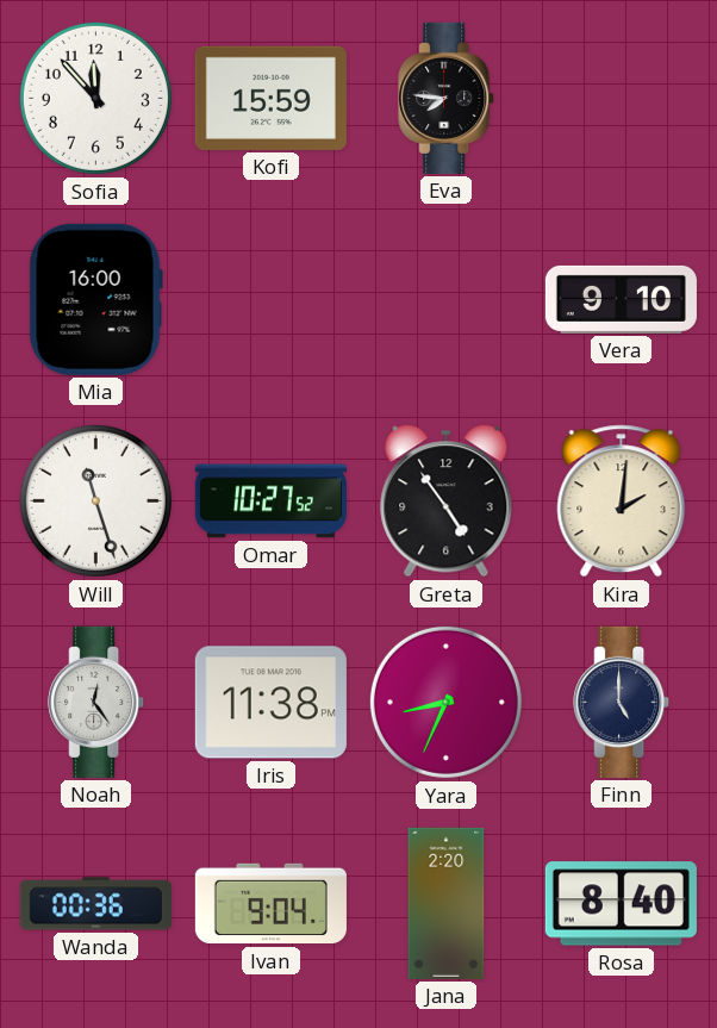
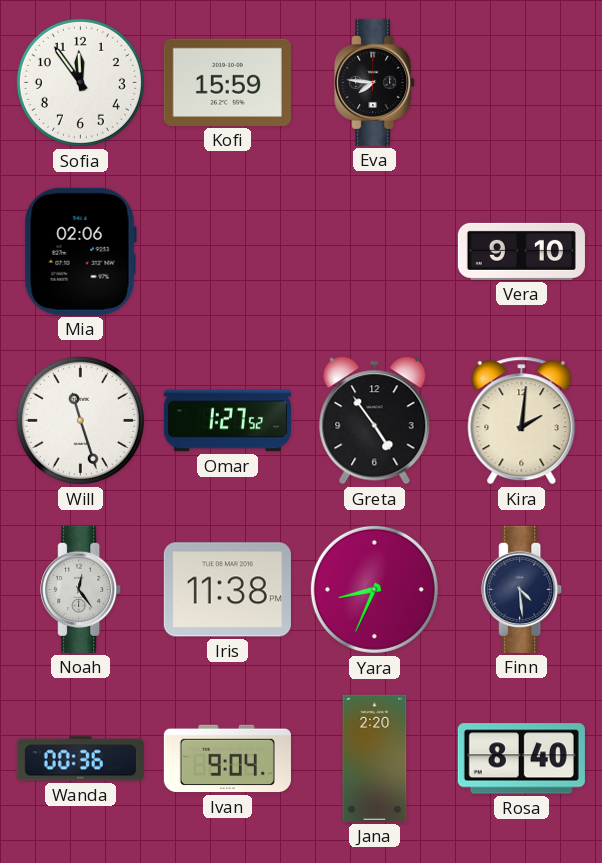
Sofia: 11:53 -> 11:54 (80, 82)
Mia: 16:00 -> 02:06 (80, 251)
Omar: 10:27 -> 1:27 (227, 421)
Finn: 5:00 -> 4:29 (522, 589)
